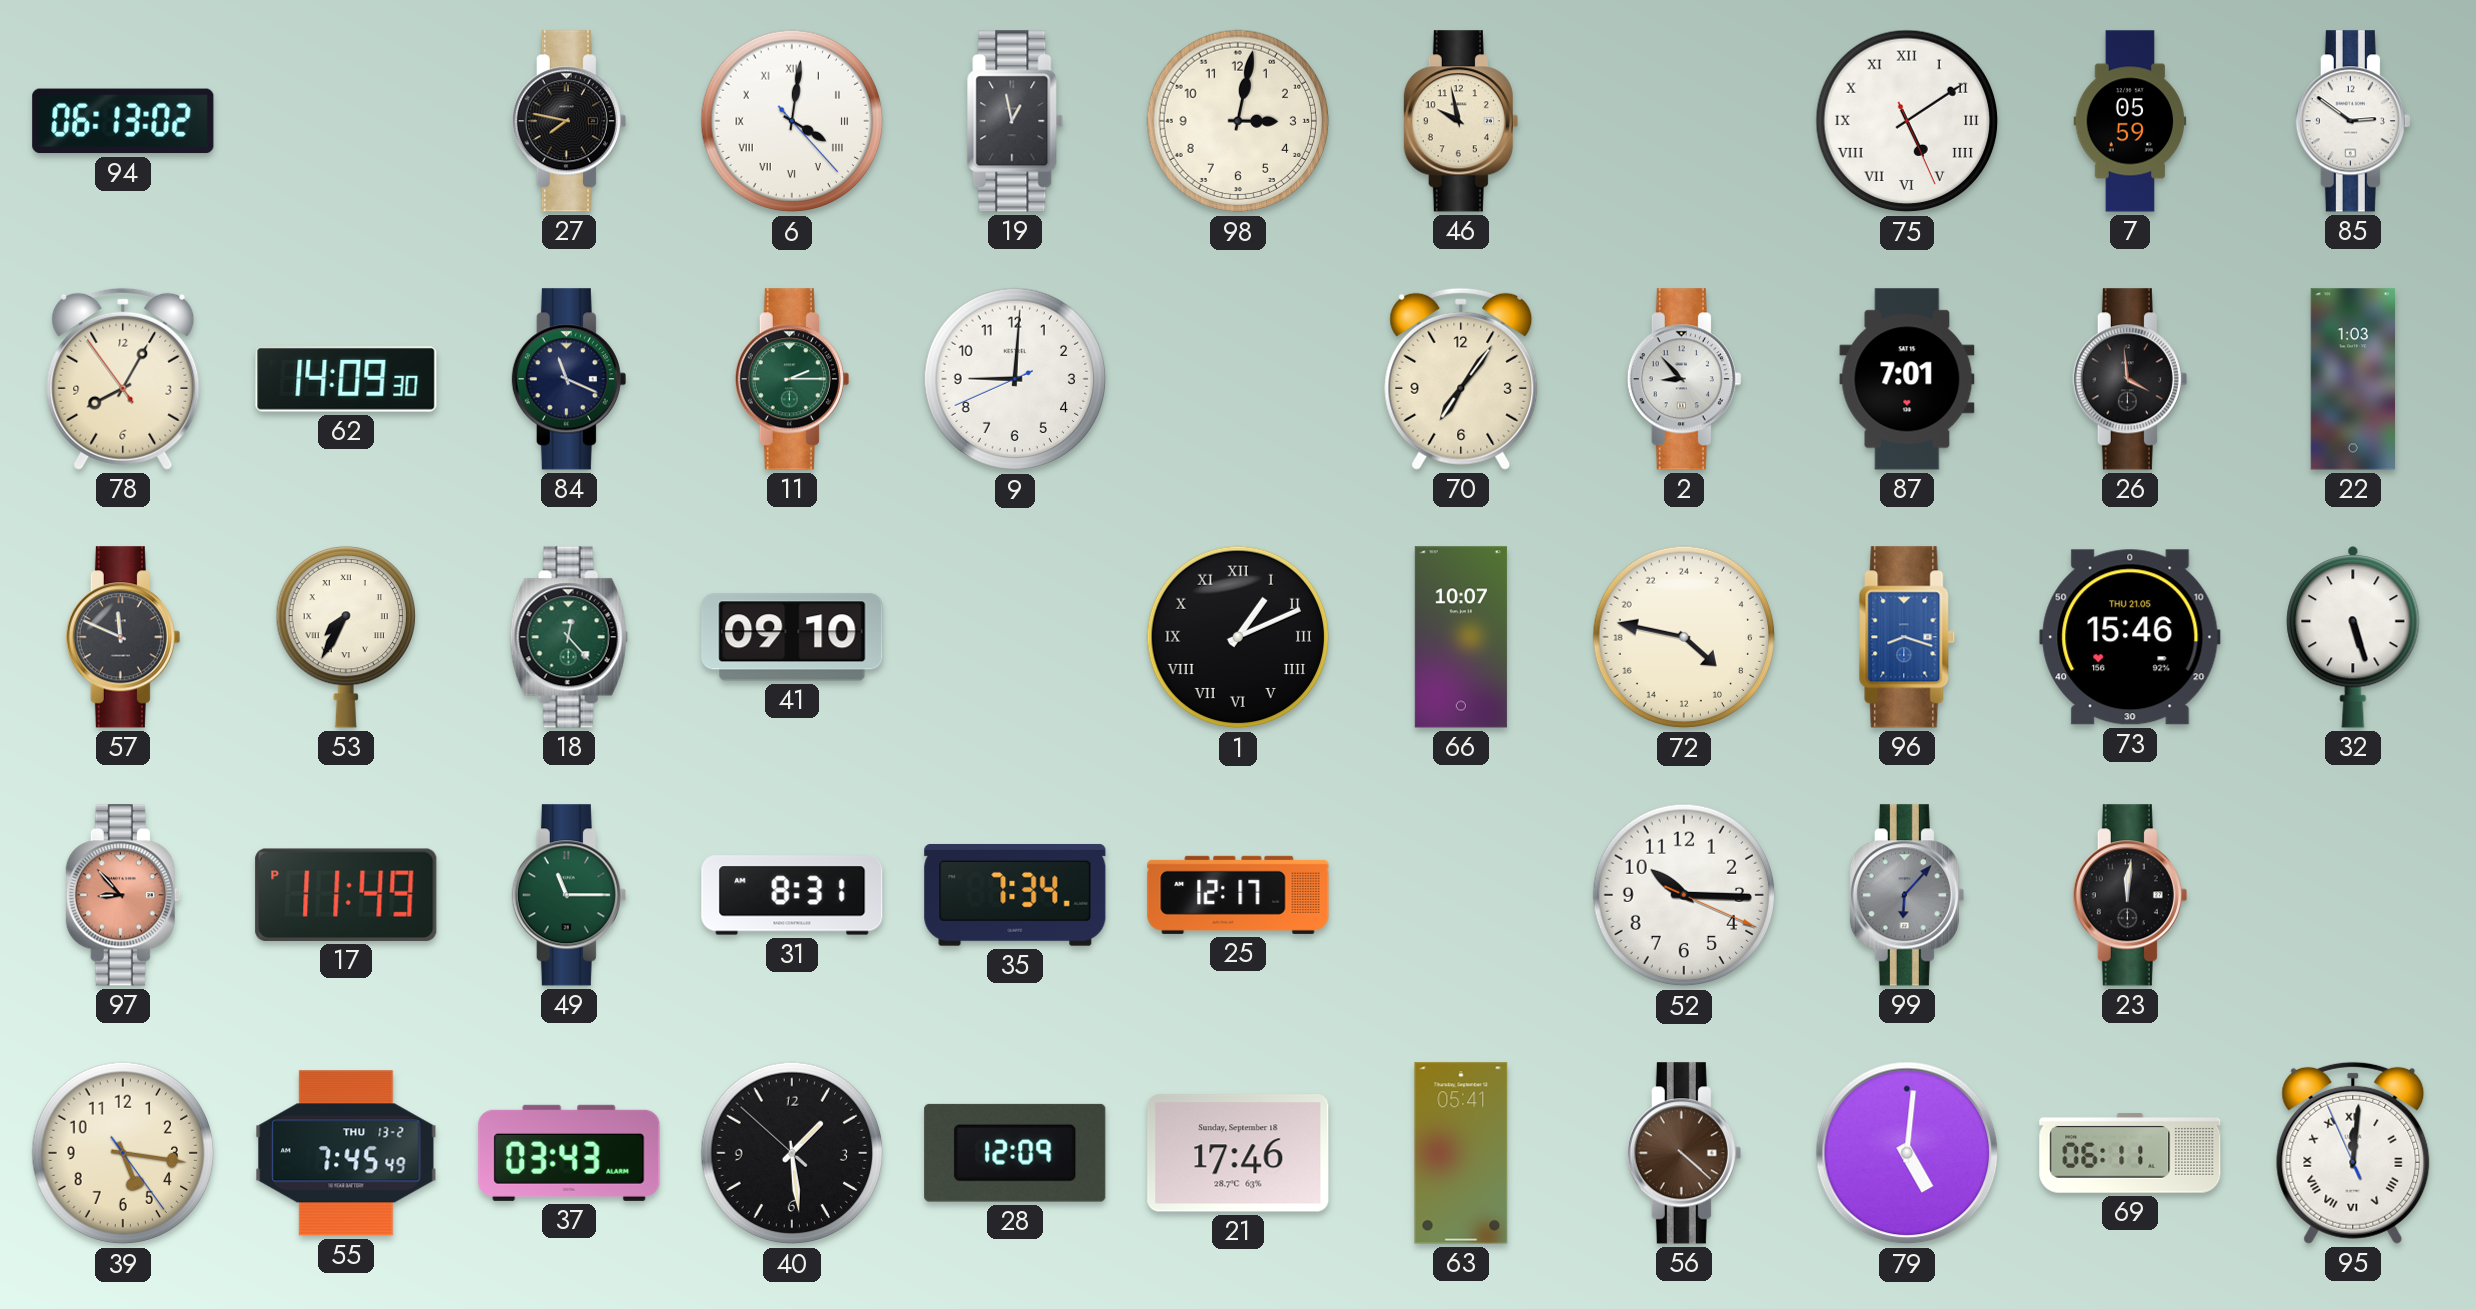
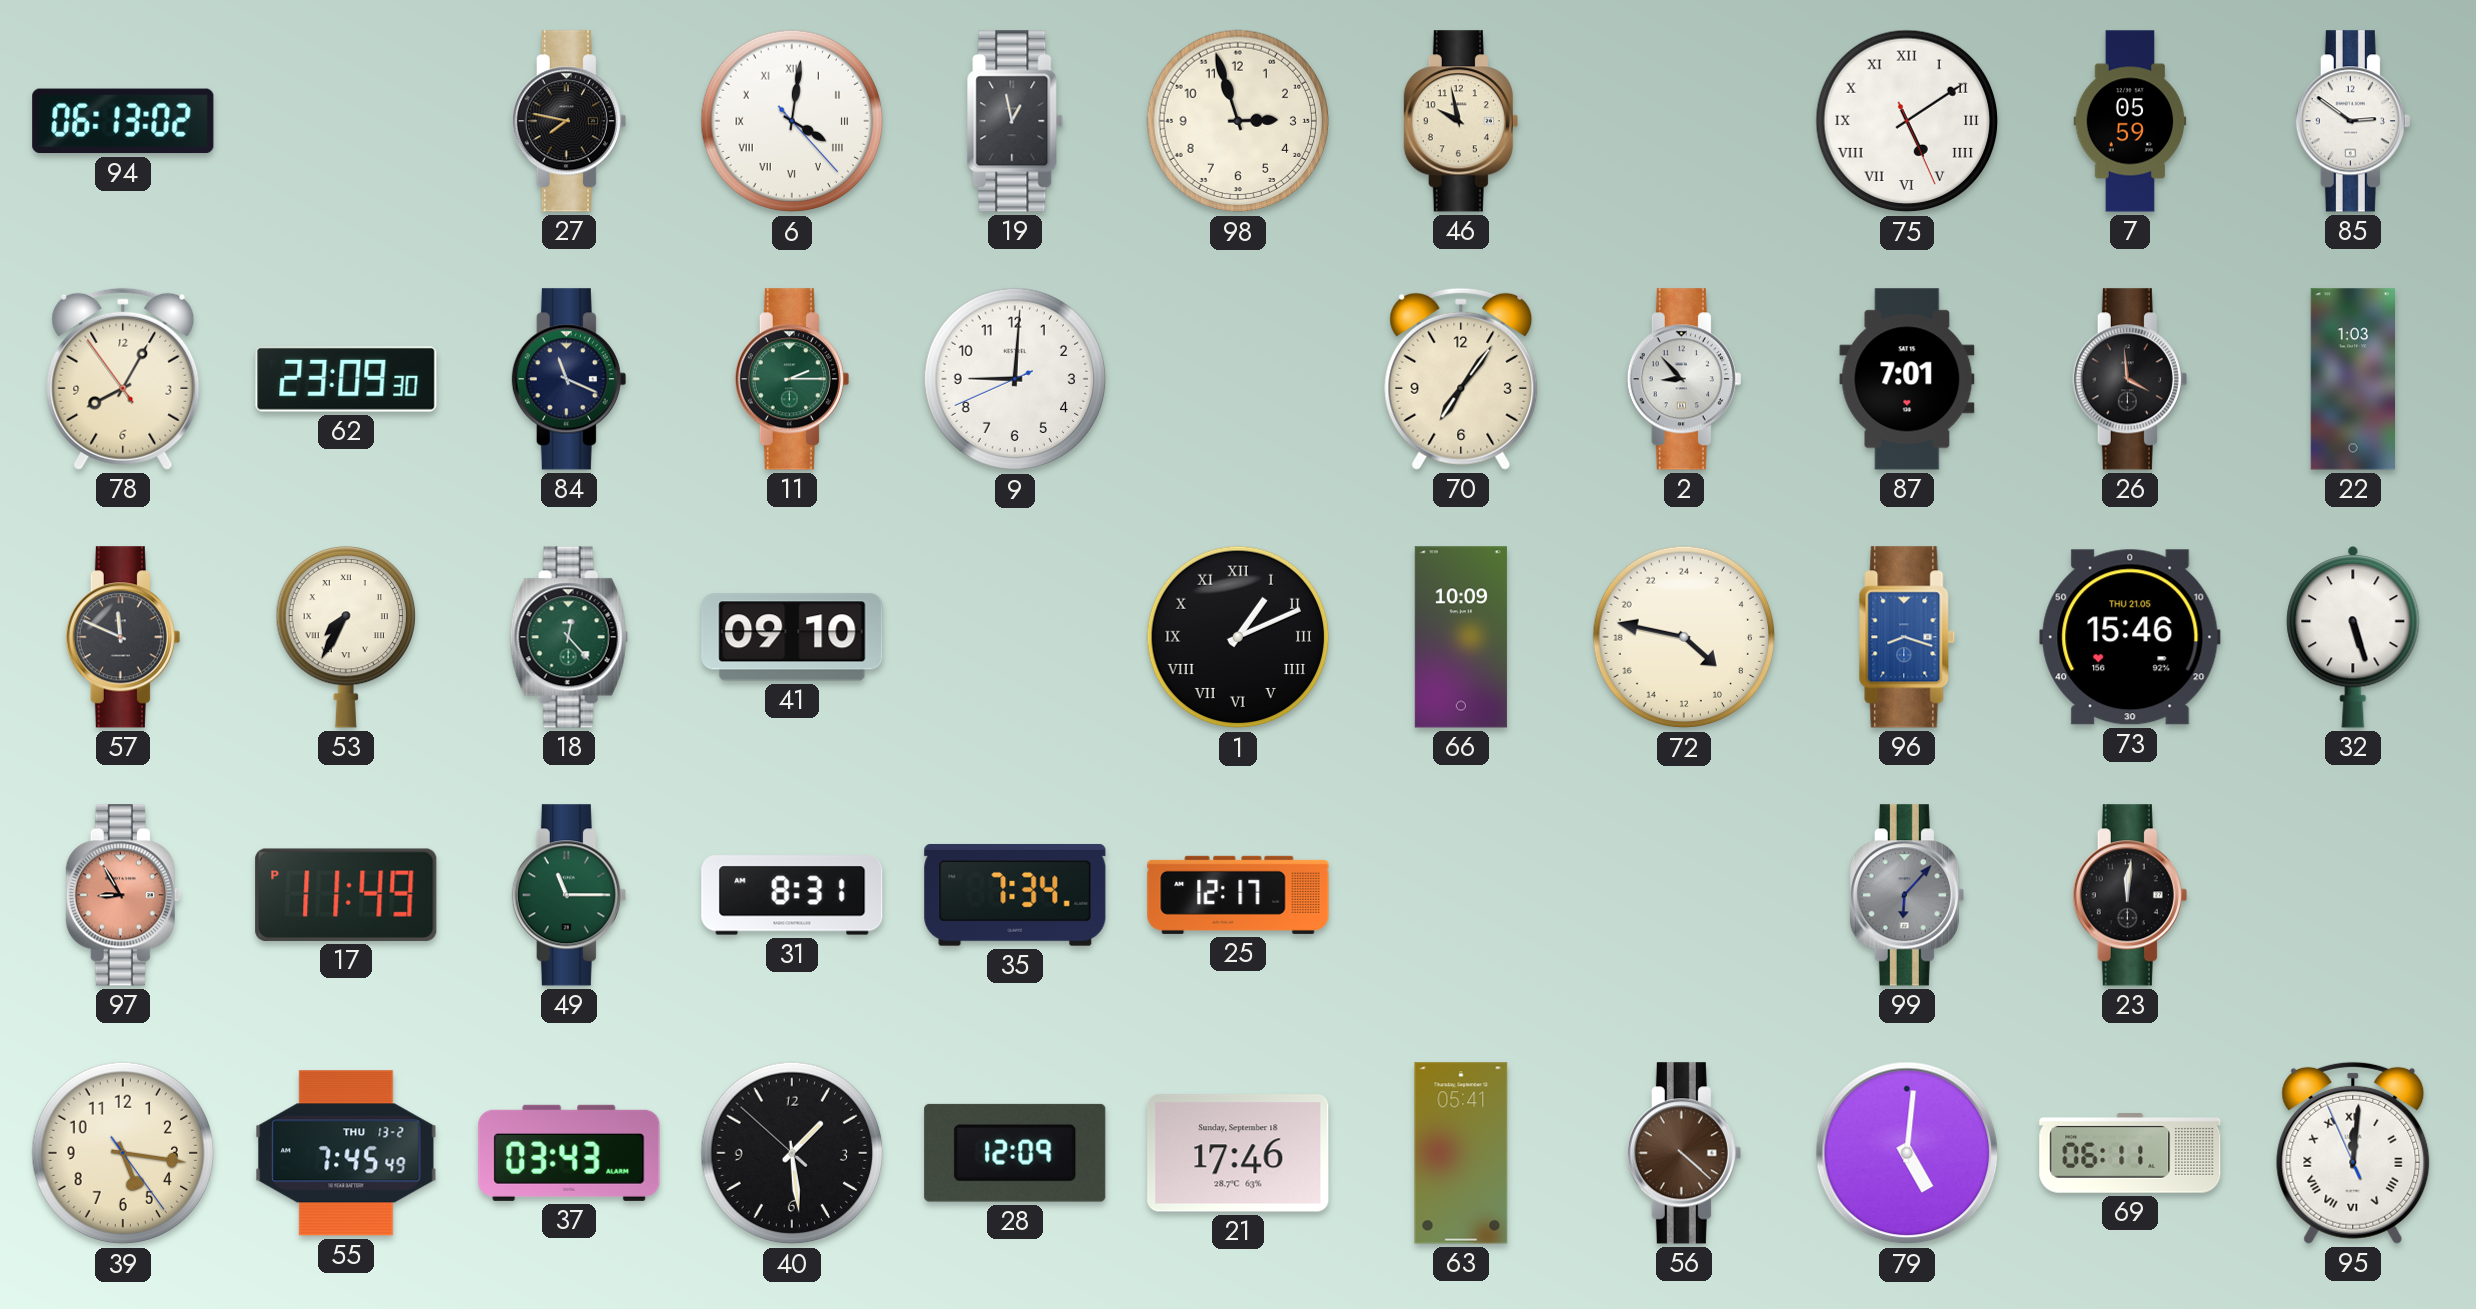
98: 3:02 -> 2:57 (1238, 121)
62: 14:09 -> 23:09 (346, 380)
66: 10:07 -> 10:09 (1461, 637)
97: 8:53 -> 8:55 (123, 895)
52: 10:15 -> none (1684, 895)
